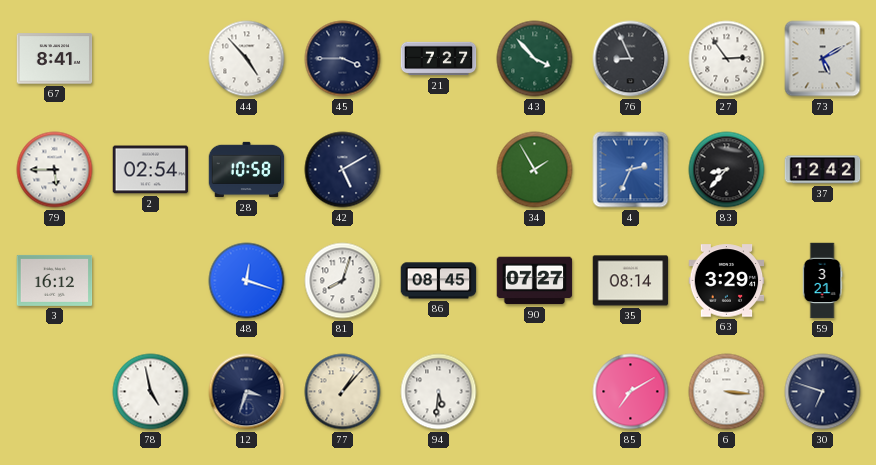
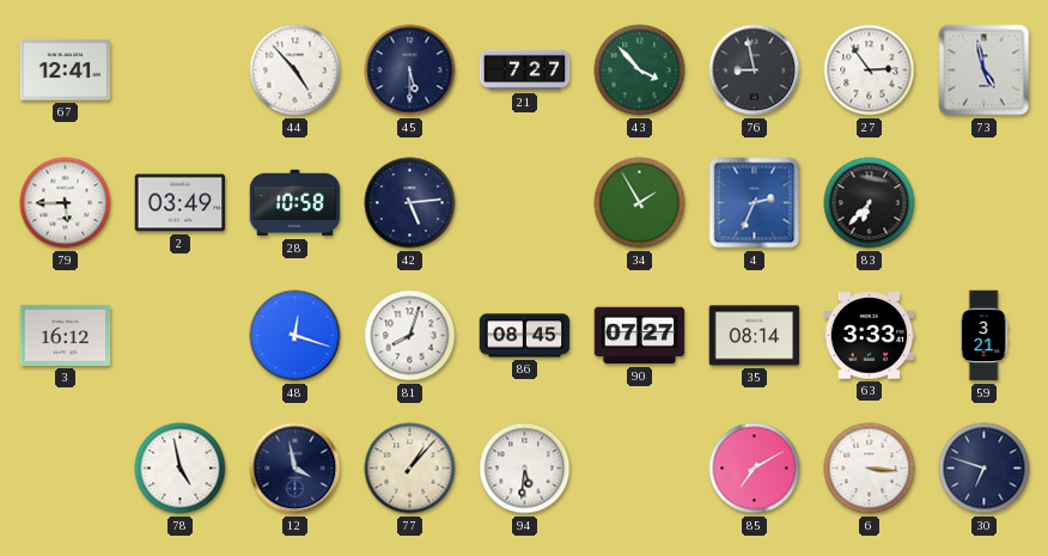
67: 8:41 -> 12:41 (66, 71)
45: 3:45 -> 5:30 (410, 71)
76: 8:56 -> 8:58 (755, 71)
73: 5:10 -> 4:58 (985, 71)
2: 02:54 -> 03:49 (181, 203)
42: 5:10 -> 5:14 (410, 203)
83: 8:37 -> 6:37 (870, 203)
37: 12:42 -> none (823, 170)
63: 3:29 -> 3:33 (870, 336)
12: 3:33 -> 3:58 (295, 469)
